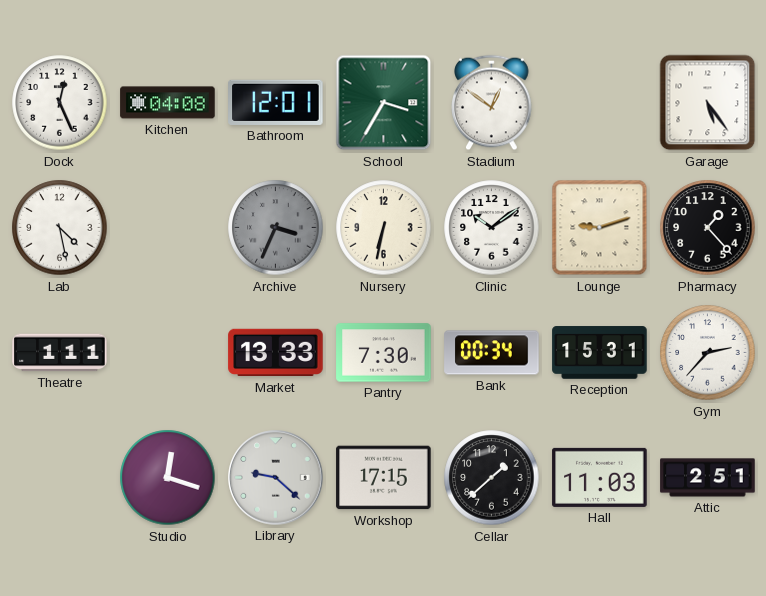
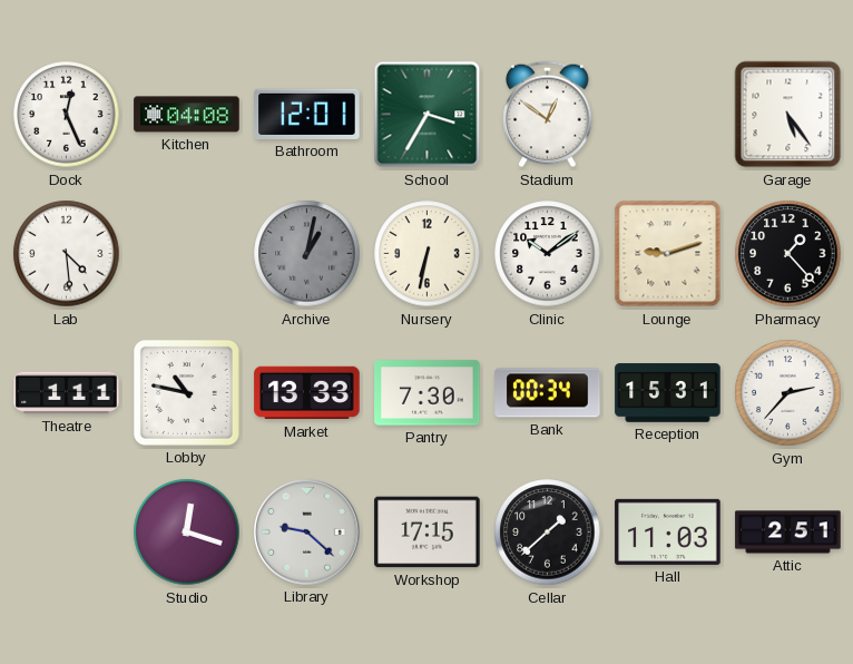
Lab: 4:28 -> 4:29 (67, 254)
Archive: 3:34 -> 1:02 (307, 254)
Lobby: none -> 10:47 (186, 392)
